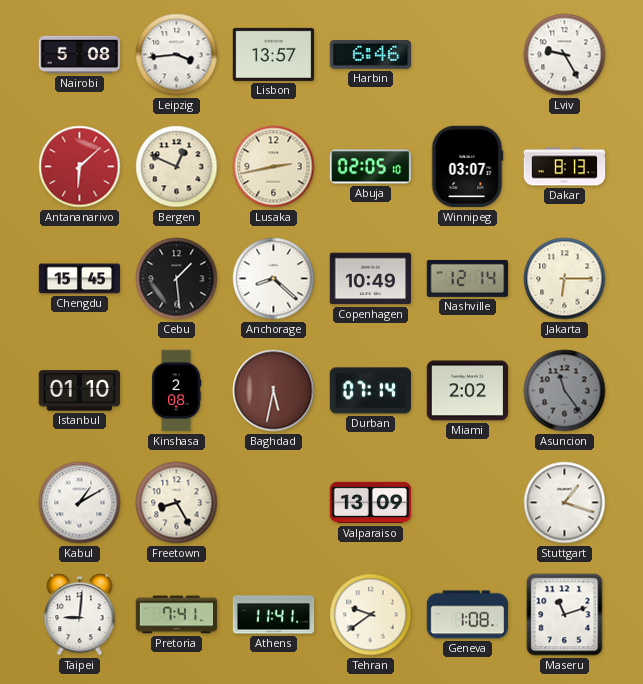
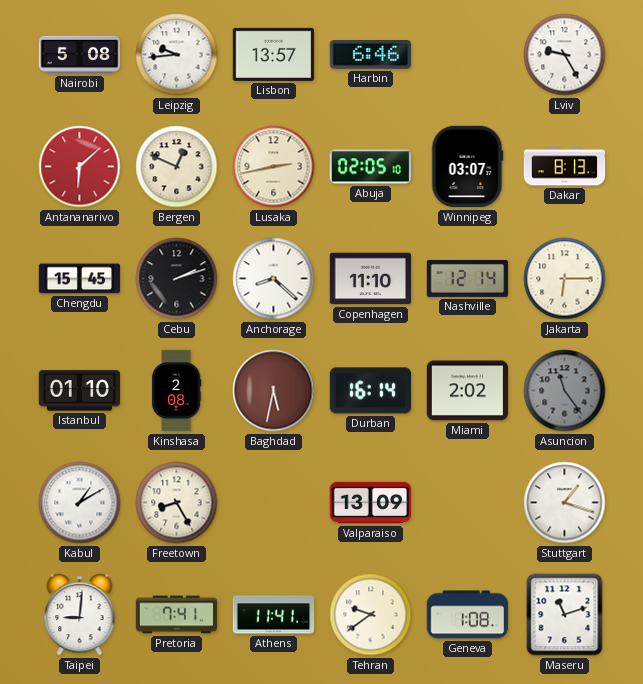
Leipzig: 3:44 -> 9:44 (177, 55)
Cebu: 1:29 -> 2:12 (177, 279)
Copenhagen: 10:49 -> 11:10 (371, 279)
Durban: 07:14 -> 16:14 (371, 391)
